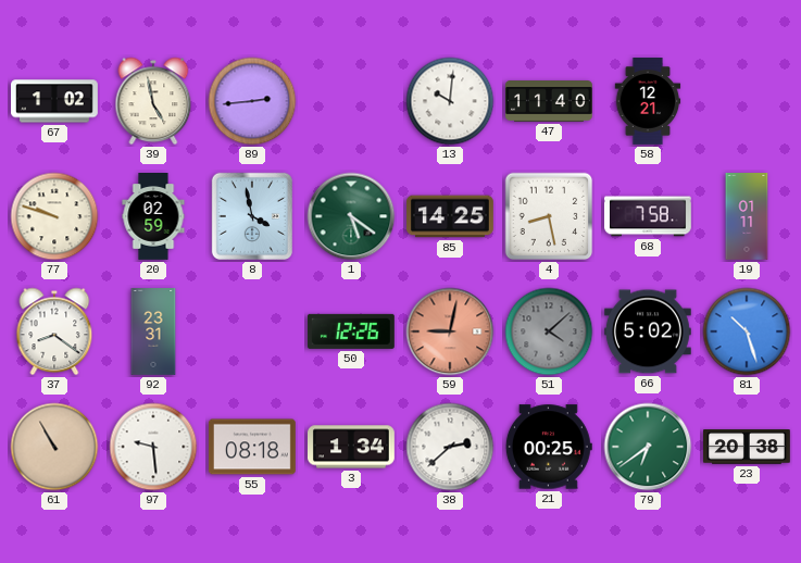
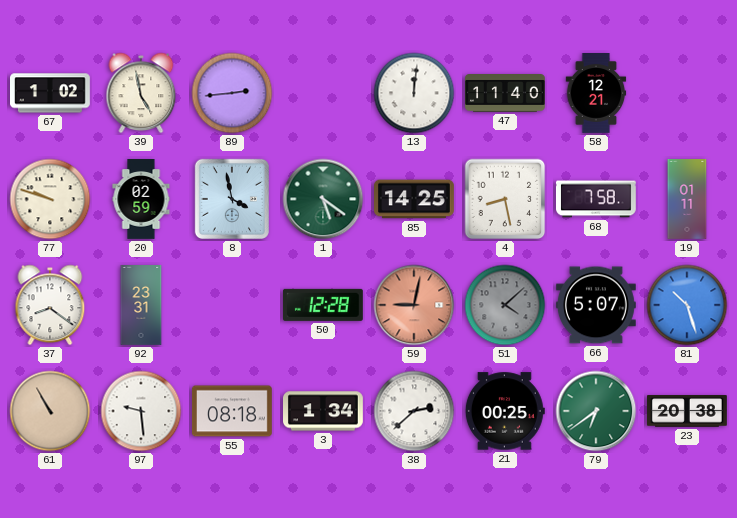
13: 10:01 -> 12:01 (414, 93)
50: 12:26 -> 12:28 (323, 305)
66: 5:02 -> 5:07 (596, 305)
